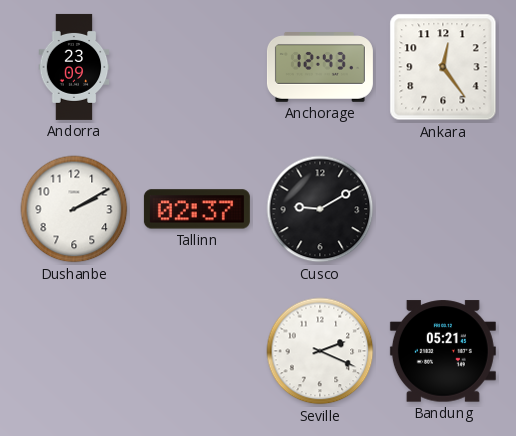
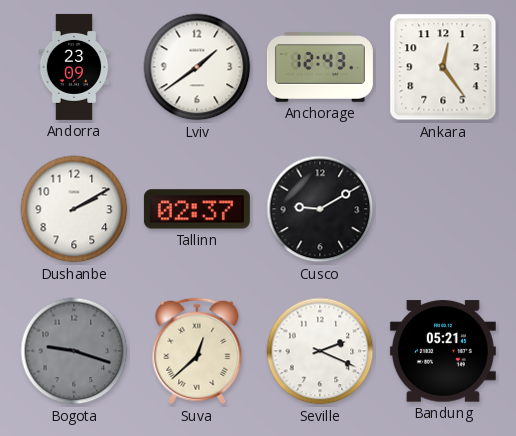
Lviv: none -> 1:39 (197, 67)
Bogota: none -> 9:18 (74, 351)
Suva: none -> 12:38 (197, 351)
